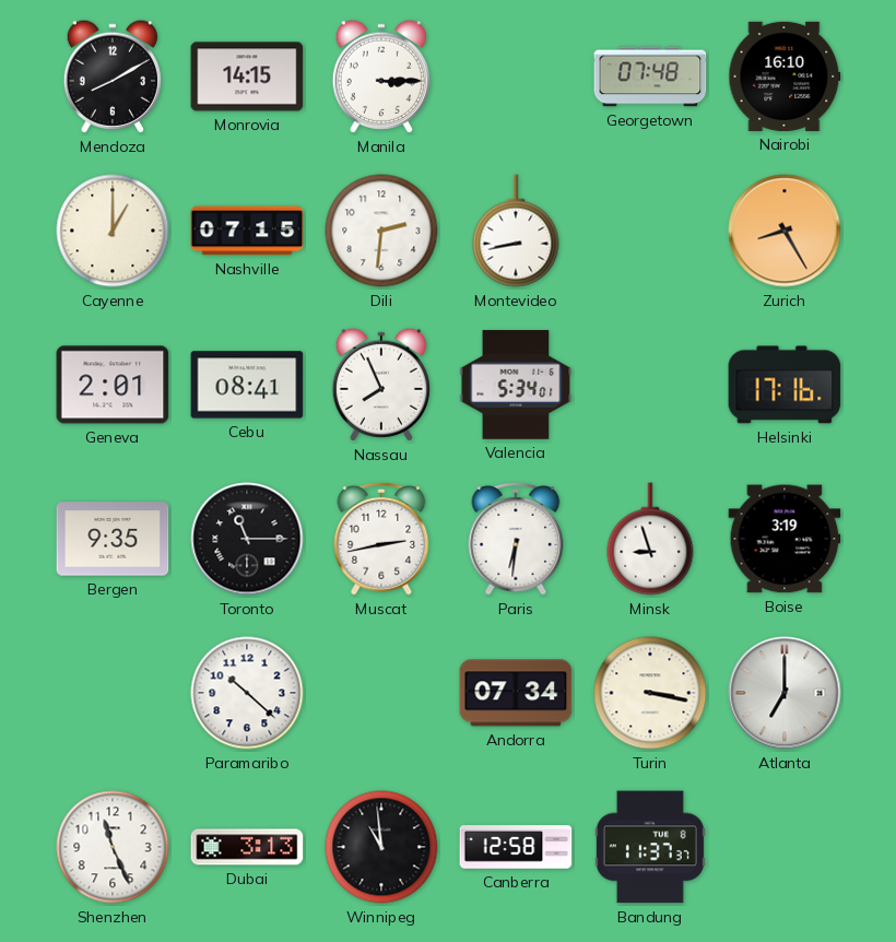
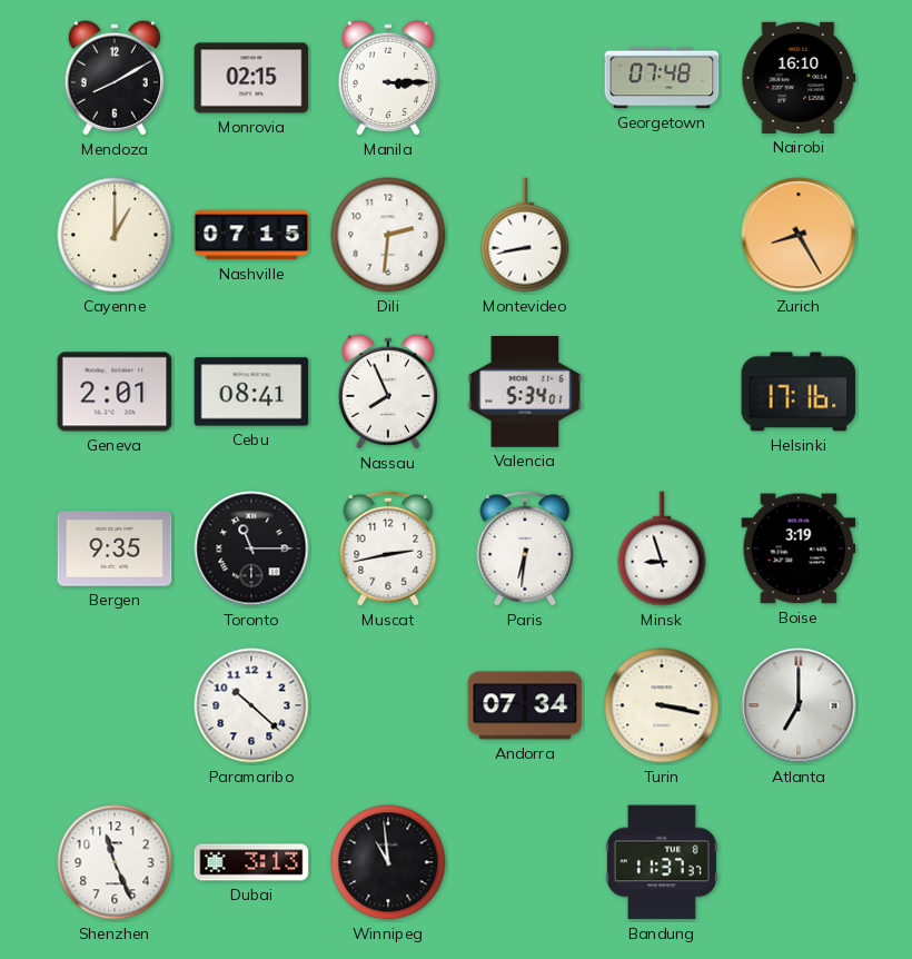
Monrovia: 14:15 -> 02:15 (251, 78)
Canberra: 12:58 -> none (516, 847)
